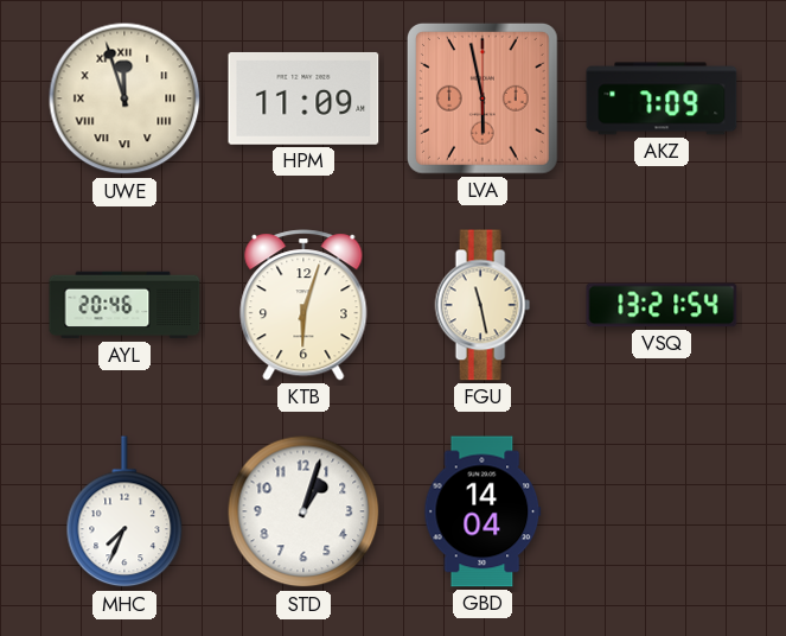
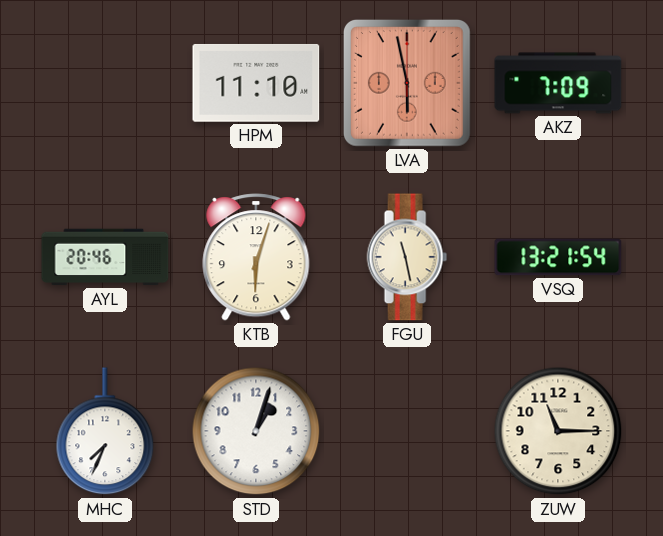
UWE: 11:57 -> none (124, 98)
HPM: 11:09 -> 11:10 (256, 83)
GBD: 14:04 -> none (483, 511)
ZUW: none -> 11:15 (558, 431)
